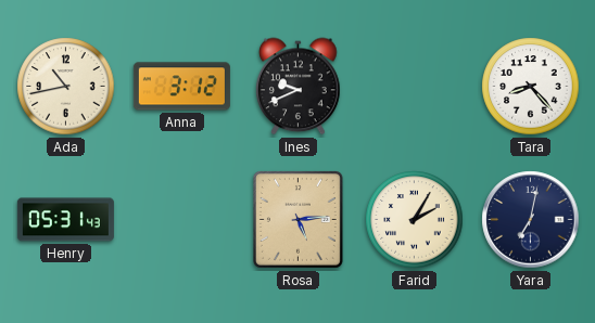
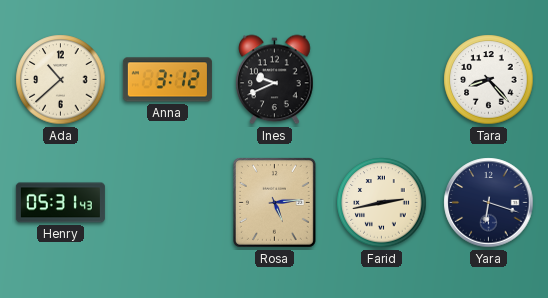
Ada: 10:43 -> 10:38 (61, 80)
Farid: 2:05 -> 2:43 (382, 203)
Yara: 7:02 -> 6:18 (489, 203)
